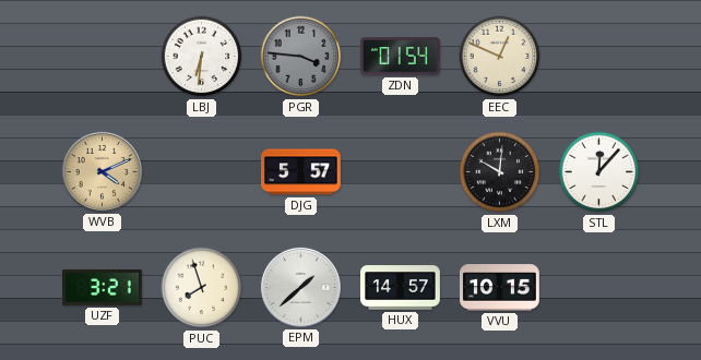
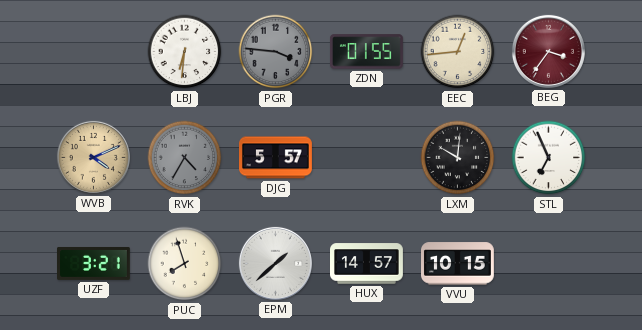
ZDN: 01:54 -> 01:55 (366, 52)
EEC: 12:49 -> 12:44 (458, 52)
BEG: none -> 3:36 (548, 51)
RVK: none -> 4:35 (185, 158)
STL: 12:07 -> 6:56 (549, 158)
